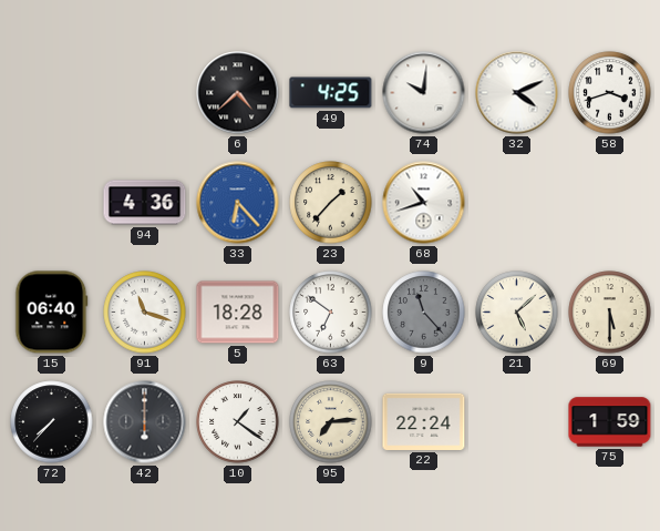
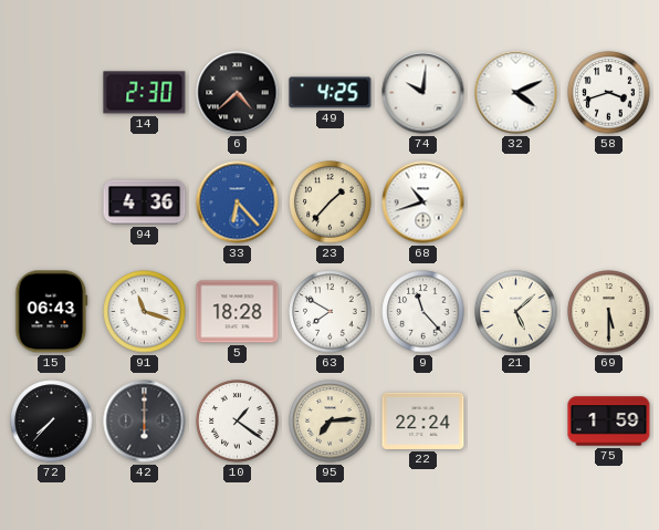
14: none -> 2:30 (145, 93)
15: 06:40 -> 06:43 (52, 312)
63: 6:51 -> 7:50 (331, 312)
9 dial: grey -> white (423, 312)
